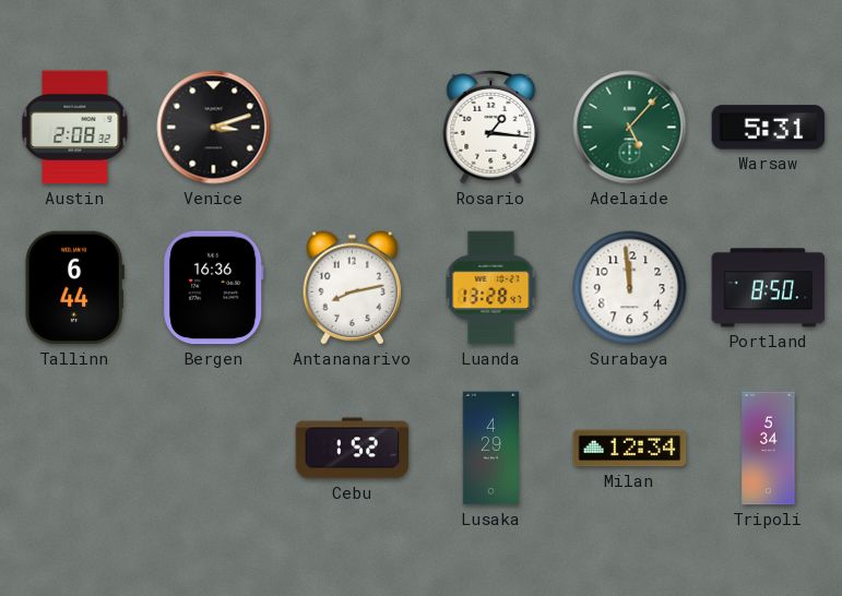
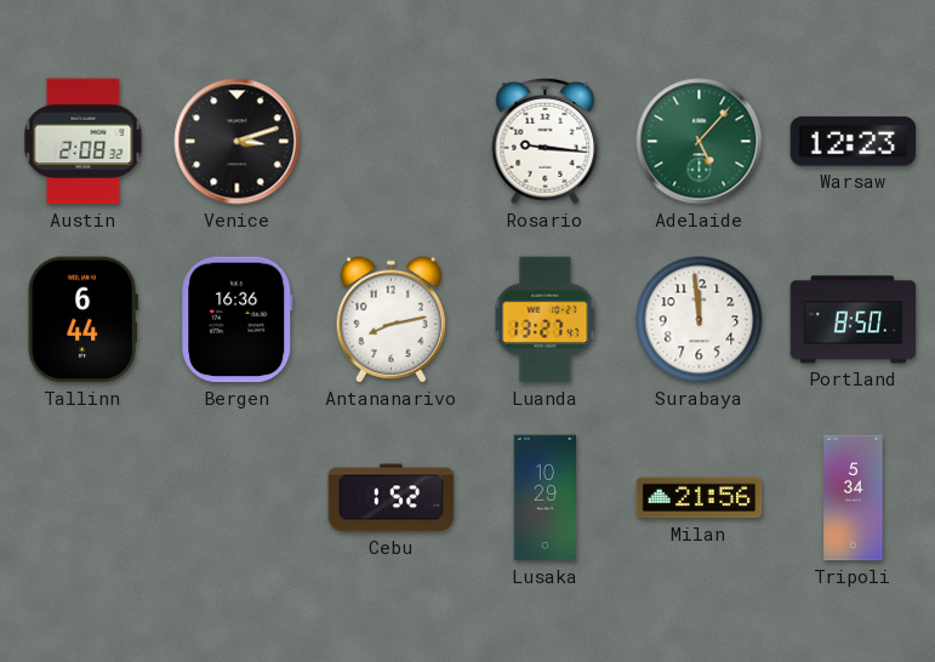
Rosario: 1:16 -> 9:16 (546, 141)
Warsaw: 5:31 -> 12:23 (854, 142)
Luanda: 13:28 -> 13:27 (546, 320)
Lusaka: 4:29 -> 10:29 (546, 498)
Milan: 12:34 -> 21:56 (700, 498)
